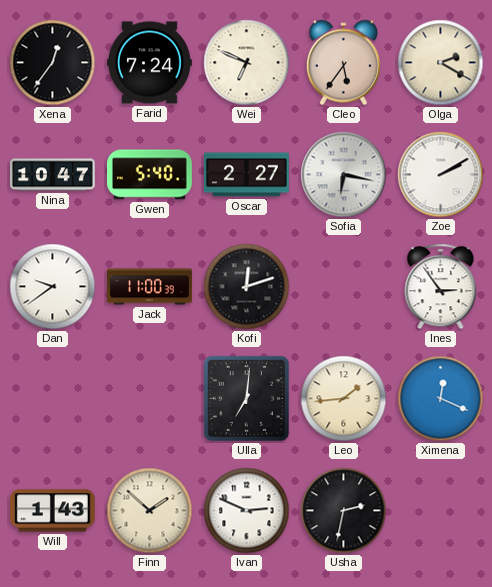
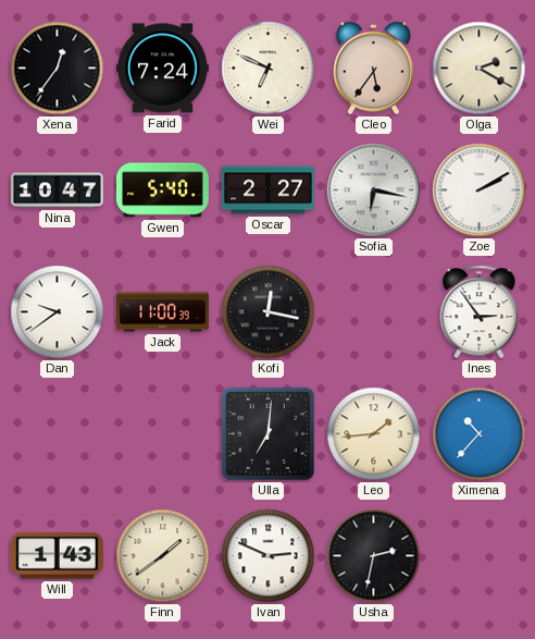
Kofi: 12:12 -> 12:17 (269, 312)
Ximena: 12:19 -> 10:37 (480, 434)
Finn: 1:52 -> 1:39 (163, 556)
